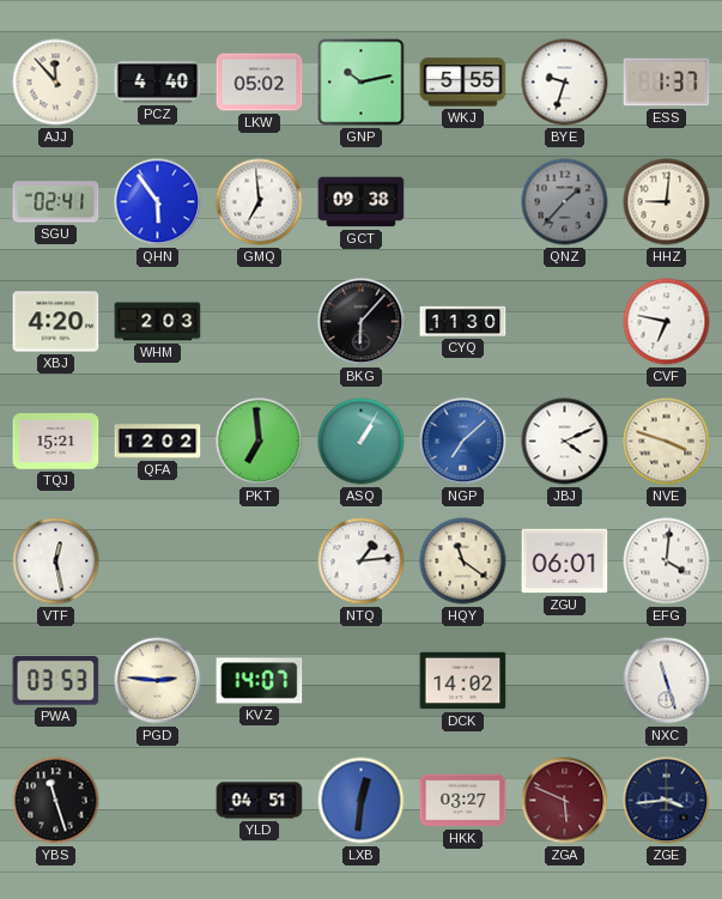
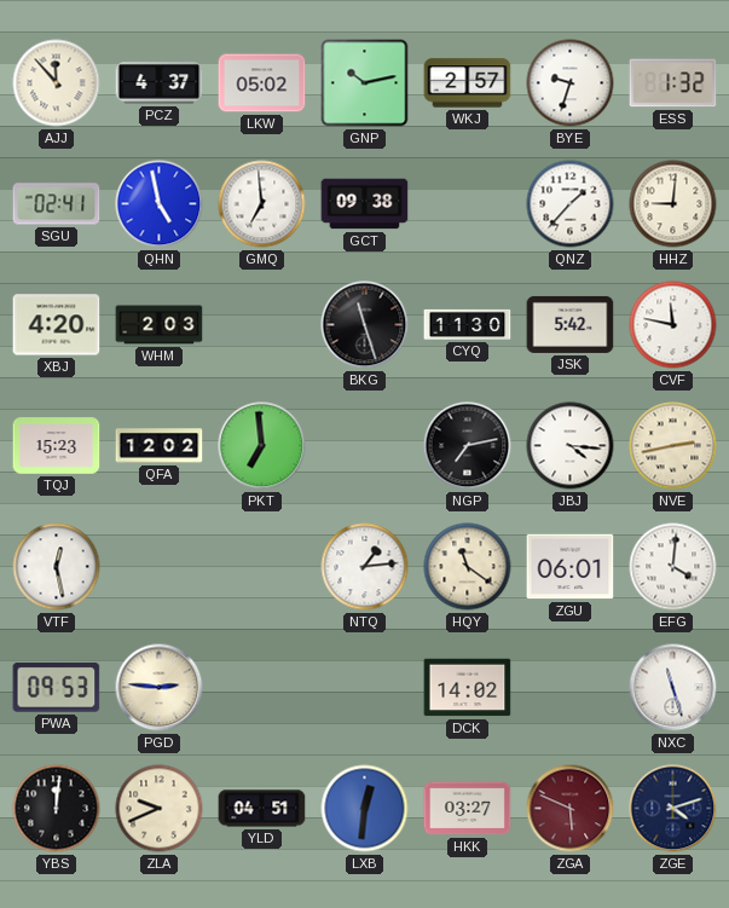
PCZ: 4:40 -> 4:37 (160, 83)
WKJ: 5:55 -> 2:57 (468, 83)
ESS: 1:37 -> 1:32 (673, 83)
QHN: 5:54 -> 4:58 (160, 204)
QNZ dial: grey -> white (571, 204)
BKG: 6:07 -> 11:27 (365, 325)
JSK: none -> 5:42 (571, 324)
CVF: 6:47 -> 11:47 (673, 325)
TQJ: 15:21 -> 15:23 (57, 446)
ASQ: 1:05 -> none (362, 442)
NGP: 7:08 -> 7:13 (468, 446)
NGP dial: blue -> black (468, 446)
JBJ: 4:11 -> 4:16 (571, 446)
NVE: 3:48 -> 2:43 (673, 446)
PWA: 03:53 -> 09:53 (57, 688)
KVZ: 14:07 -> none (260, 681)
YBS: 11:27 -> 12:01 (57, 809)
ZLA: none -> 9:41 (160, 809)
ZGE: 3:44 -> 4:12 (673, 809)
